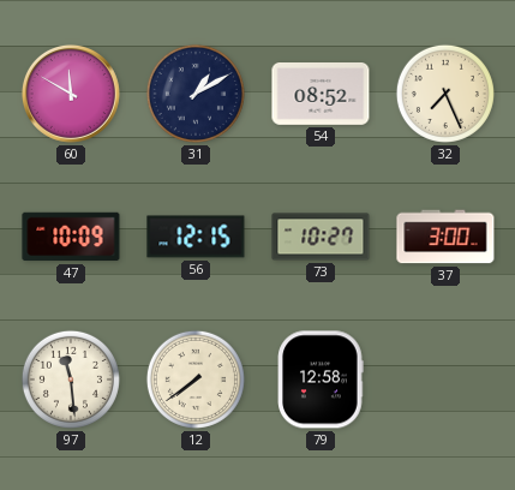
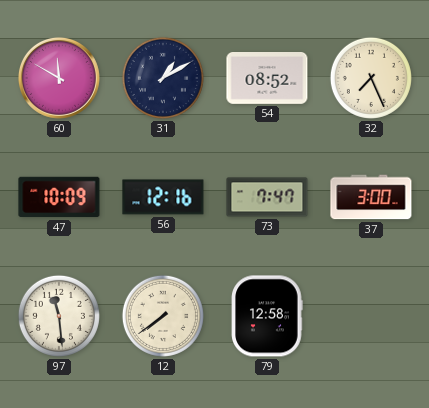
56: 12:15 -> 12:16 (163, 197)
73: 10:27 -> 7:47 (267, 197)
